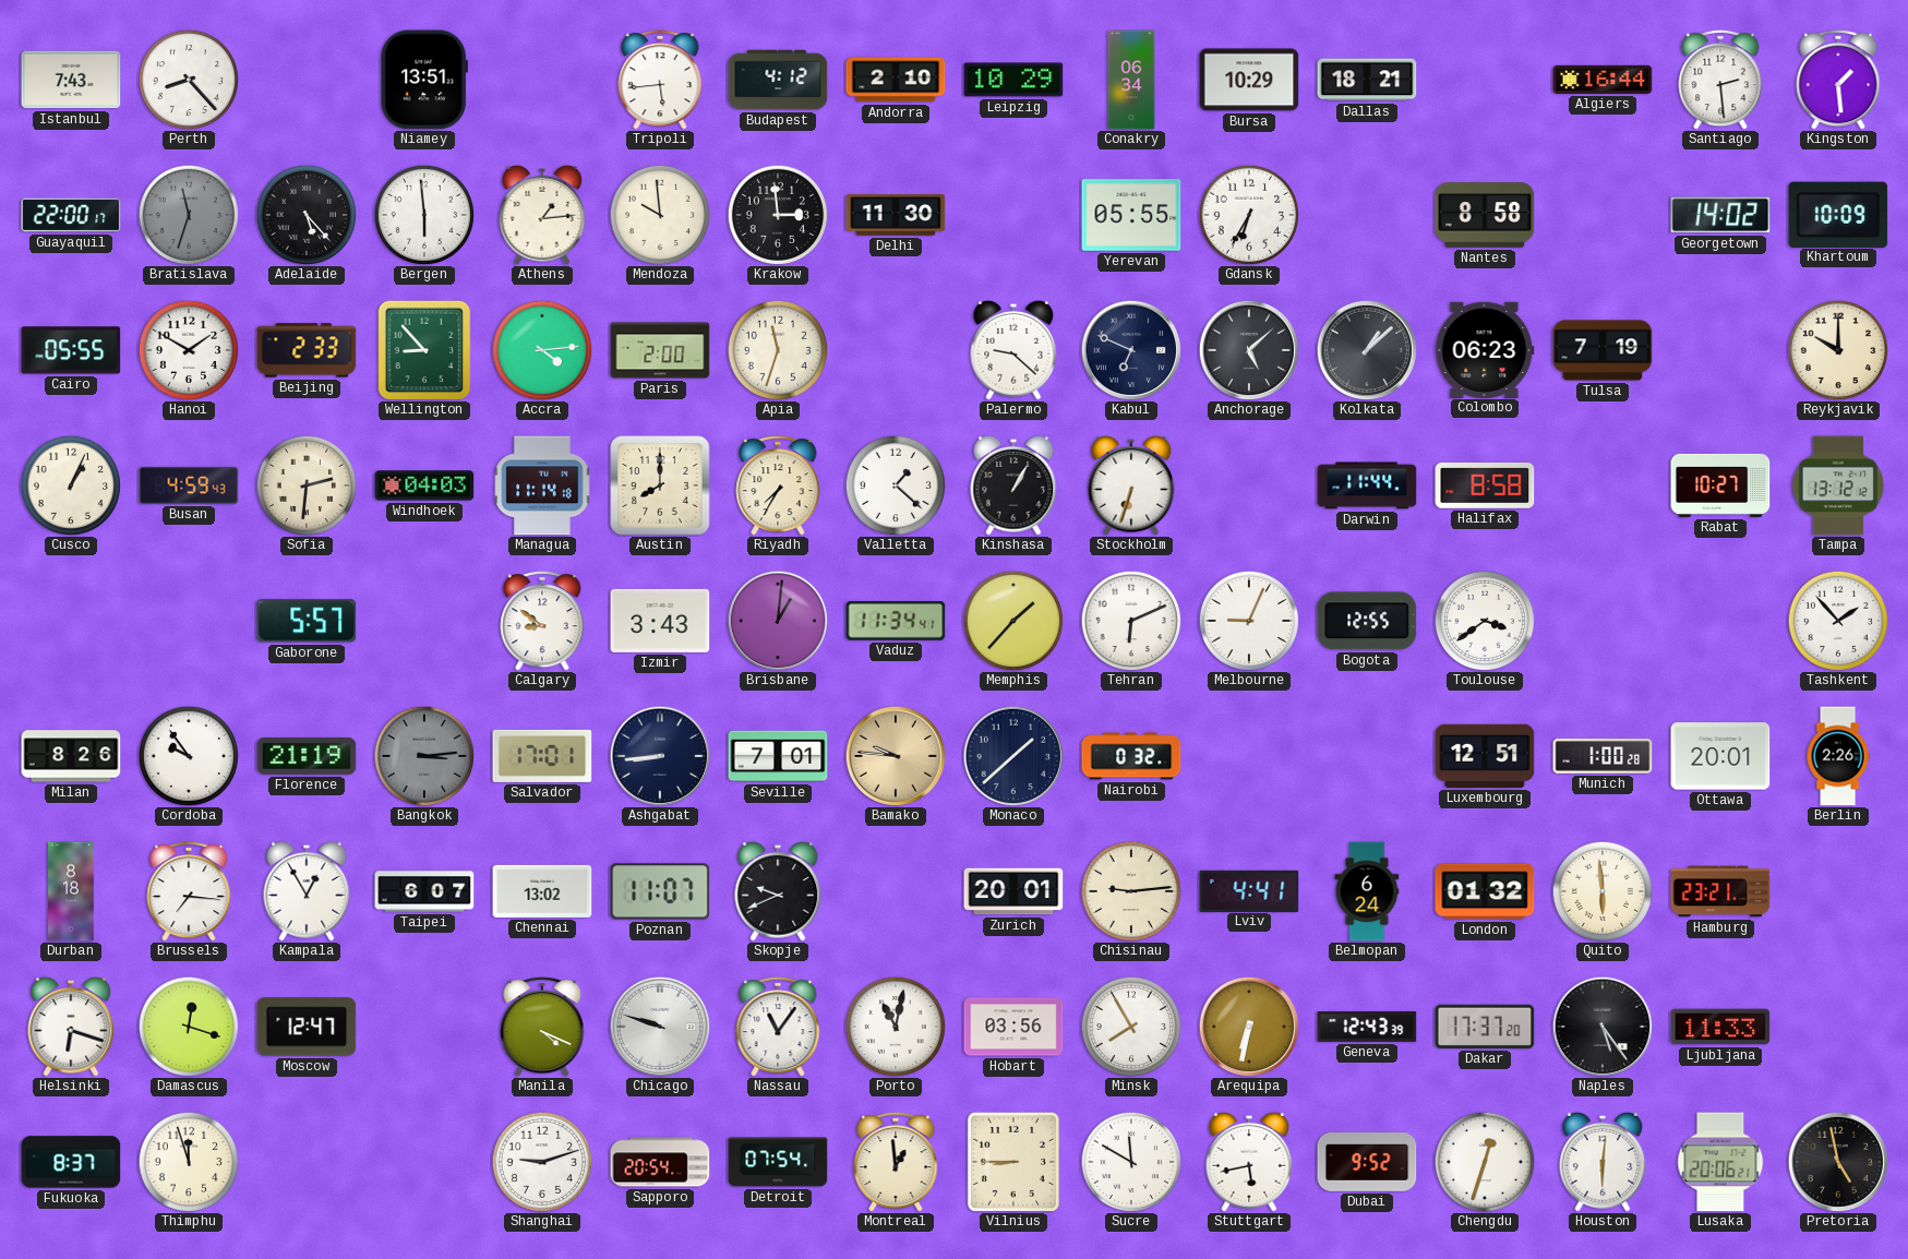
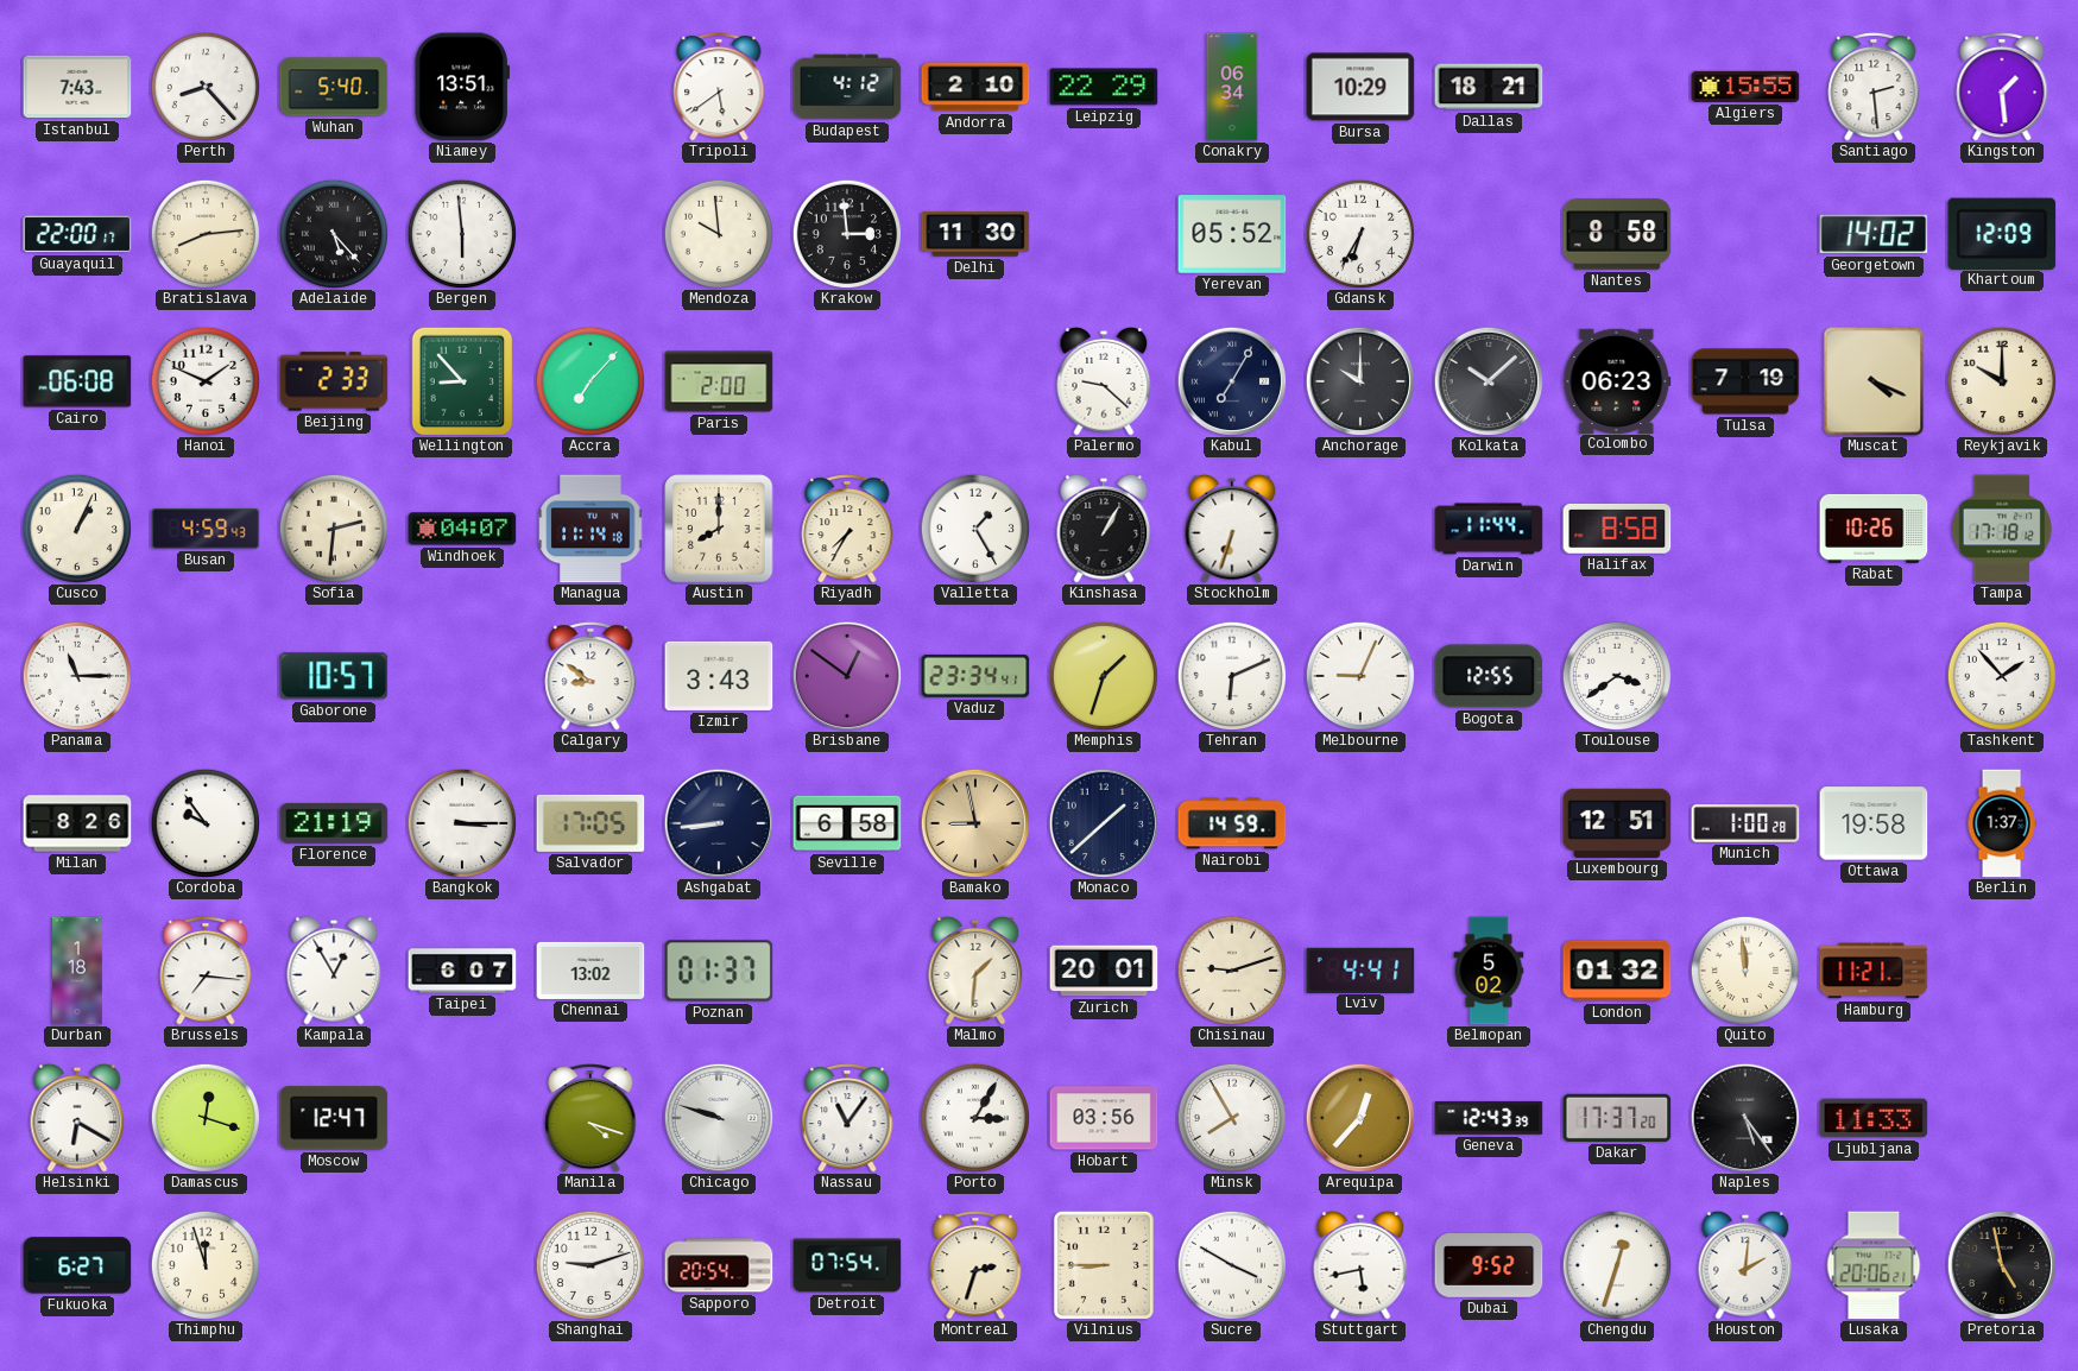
Wuhan: none -> 5:40 (334, 87)
Tripoli: 5:44 -> 5:39 (719, 88)
Leipzig: 10:29 -> 22:29 (1104, 87)
Algiers: 16:44 -> 15:55 (1745, 87)
Bratislava: 11:33 -> 8:14 (204, 233)
Bratislava dial: grey -> cream (204, 233)
Athens: 1:14 -> none (542, 215)
Yerevan: 05:55 -> 05:52 (1232, 234)
Khartoum: 10:09 -> 12:09 (2002, 233)
Cairo: 05:55 -> 06:08 (77, 381)
Hanoi: 1:50 -> 1:49 (204, 380)
Accra: 4:14 -> 7:07 (589, 380)
Apia: 11:33 -> none (777, 349)
Kabul: 6:49 -> 7:05 (1232, 381)
Anchorage: 5:08 -> 10:00 (1360, 381)
Kolkata: 1:08 -> 10:08 (1489, 381)
Muscat: none -> 4:19 (1874, 381)
Windhoek: 04:03 -> 04:07 (462, 529)
Valletta: 1:22 -> 1:25 (974, 527)
Rabat: 10:27 -> 10:26 (1874, 529)
Tampa: 13:12 -> 17:18 (2002, 529)
Panama: none -> 11:15 (76, 675)
Gaborone: 5:57 -> 10:57 (334, 676)
Brisbane: 1:01 -> 12:51 (847, 676)
Vaduz: 11:34 -> 23:34 (975, 676)
Memphis: 1:37 -> 1:33 (1103, 675)
Bangkok: 3:14 -> 3:15 (461, 822)
Bangkok dial: grey -> white (461, 822)
Salvador: 17:01 -> 17:05 (590, 823)
Seville: 7:01 -> 6:58 (847, 823)
Bamako: 9:46 -> 8:58 (975, 823)
Nairobi: 0:32 -> 14:59 (1232, 823)
Ottawa: 20:01 -> 19:58 (1874, 823)
Berlin: 2:26 -> 1:37 (2002, 823)
Durban: 8:18 -> 1:18 (77, 971)
Poznan: 11:07 -> 01:37 (719, 971)
Skopje: 9:41 -> none (778, 891)
Malmo: none -> 1:31 (975, 971)
Chisinau: 9:14 -> 9:12 (1231, 969)
Belmopan: 6:24 -> 5:02 (1489, 971)
Quito: 5:59 -> 11:59 (1744, 969)
Hamburg: 23:21 -> 11:21 (1874, 971)
Helsinki: 6:18 -> 6:20 (77, 1118)
Manila: 4:19 -> 4:18 (590, 1119)
Porto: 11:02 -> 3:05 (974, 1117)
Arequipa: 6:32 -> 12:37 (1360, 1118)
Fukuoka: 8:37 -> 6:27 (77, 1265)
Montreal: 12:59 -> 2:33 (975, 1266)
Sucre: 11:50 -> 3:50 (1231, 1264)
Houston: 6:01 -> 2:01 (1745, 1265)
